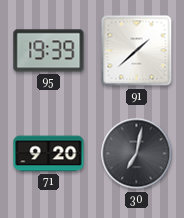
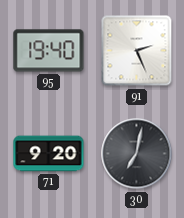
95: 19:39 -> 19:40 (49, 51)
91: 1:38 -> 2:26 (137, 51)
